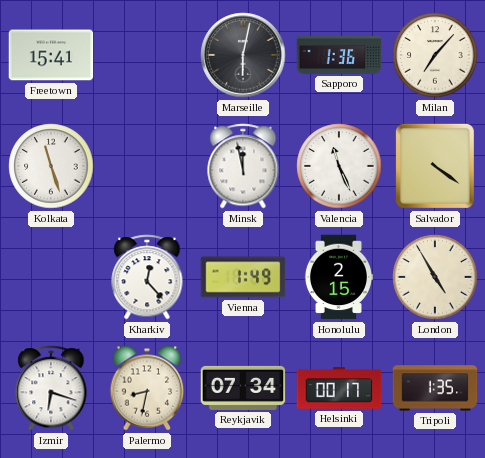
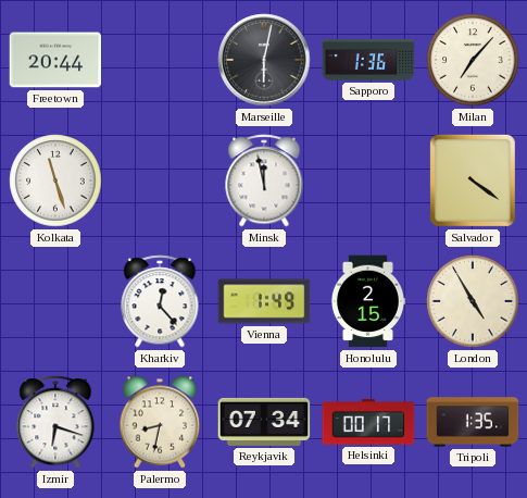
Freetown: 15:41 -> 20:44 (55, 60)
Valencia: 11:26 -> none (339, 166)
